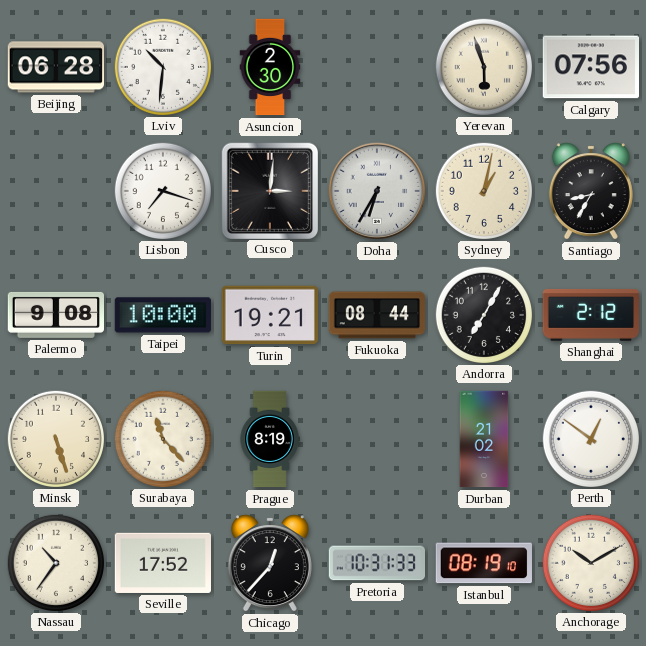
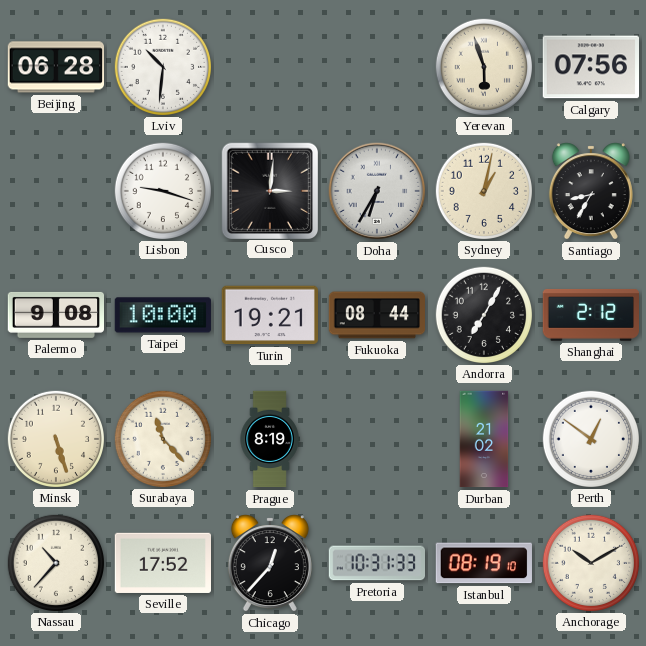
Asuncion: 2:30 -> none (270, 67)
Lisbon: 7:18 -> 9:18 (162, 190)
Nassau: 10:36 -> 10:37 (55, 562)
